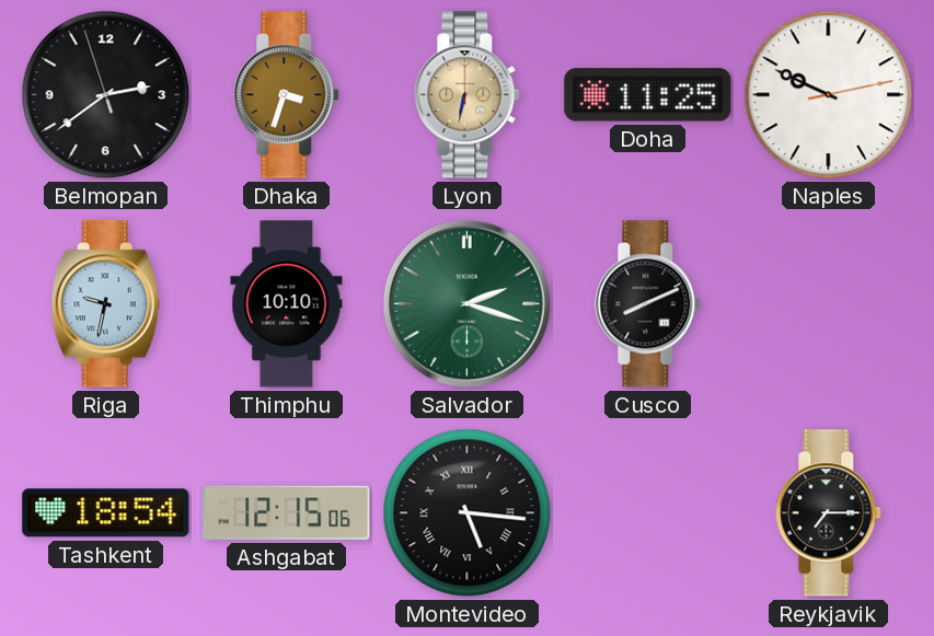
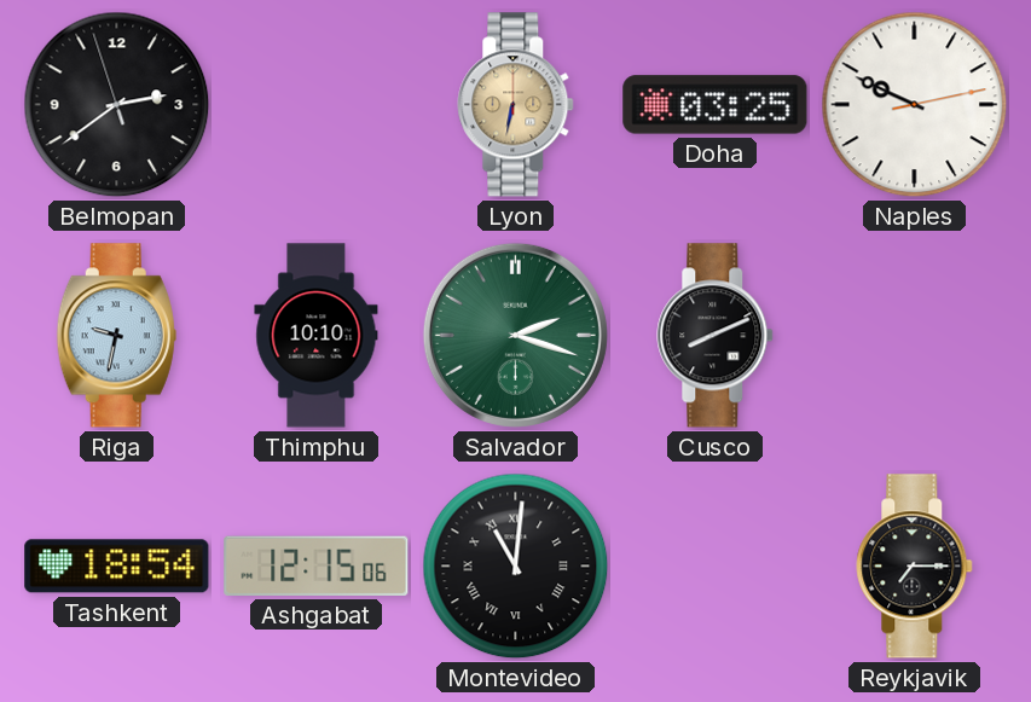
Dhaka: 3:33 -> none (287, 95)
Doha: 11:25 -> 03:25 (716, 105)
Montevideo: 5:16 -> 11:01 (516, 567)
